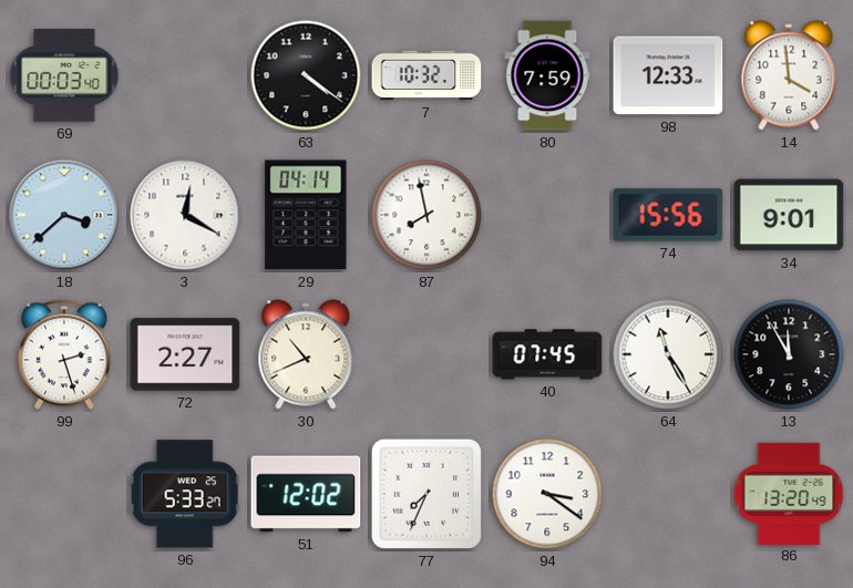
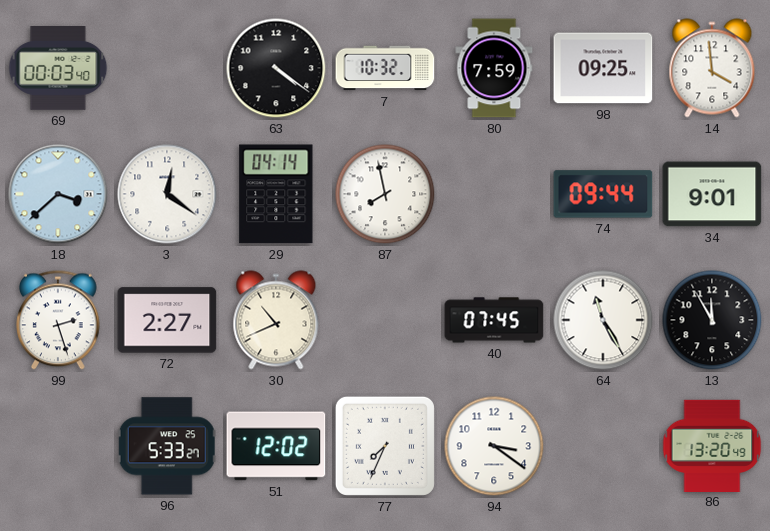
98: 12:33 -> 09:25 (603, 68)
3: 12:20 -> 12:21 (167, 194)
74: 15:56 -> 09:44 (603, 194)
